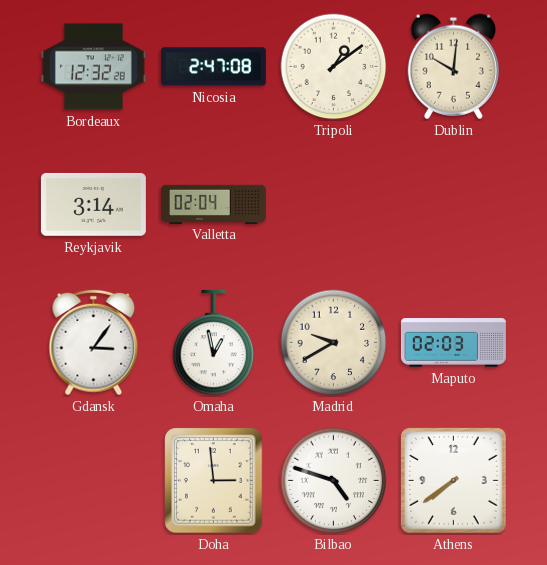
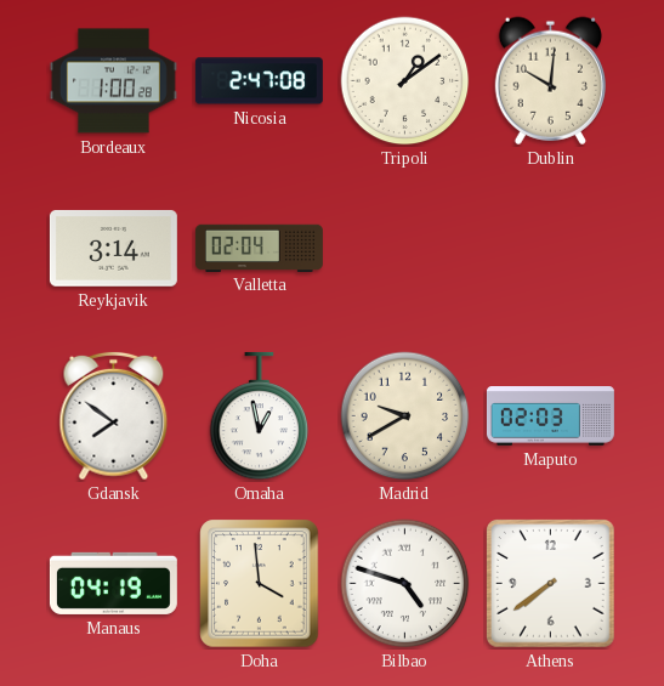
Bordeaux: 12:32 -> 1:00 (113, 81)
Gdansk: 3:06 -> 7:51 (114, 416)
Manaus: none -> 04:19 (113, 583)
Doha: 2:59 -> 3:59 (260, 584)
